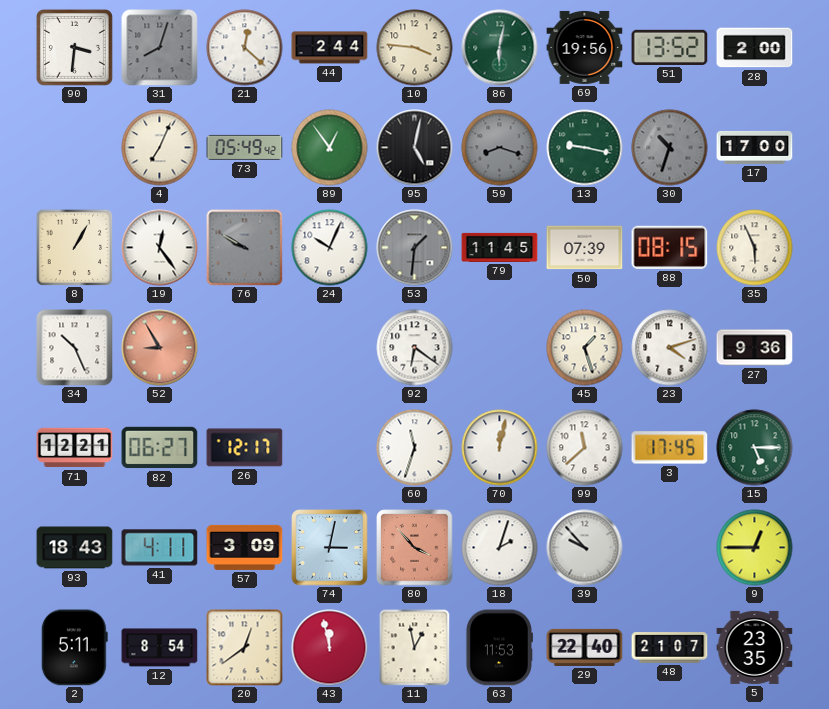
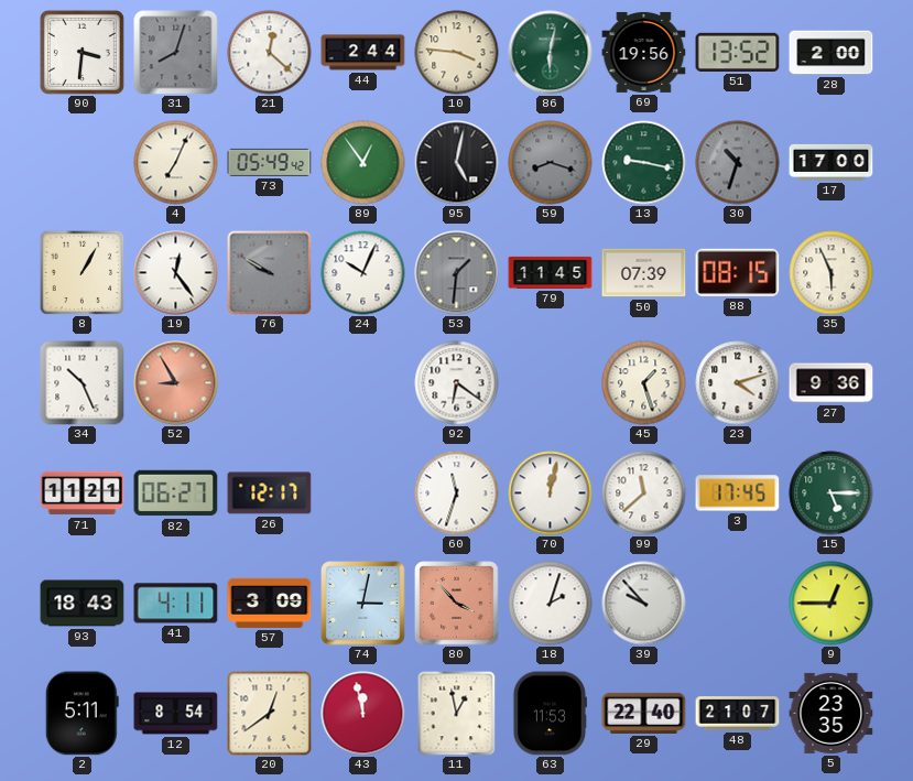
71: 12:21 -> 11:21 (83, 493)
